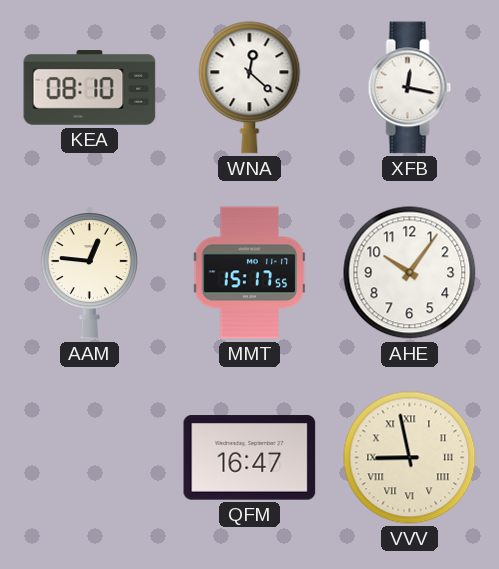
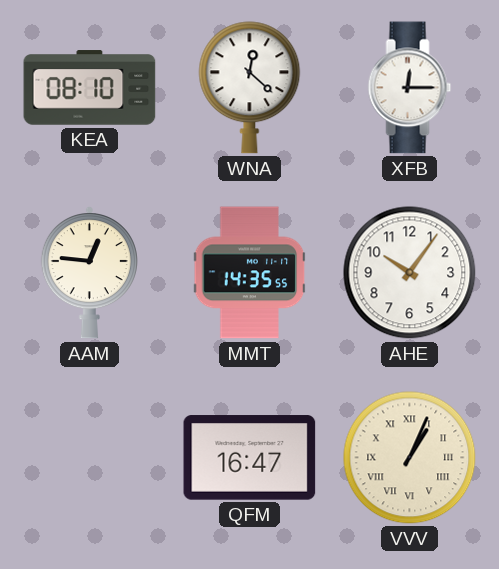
XFB: 12:17 -> 12:15 (410, 88)
MMT: 15:17 -> 14:35 (250, 273)
VVV: 8:58 -> 1:04 (410, 458)
